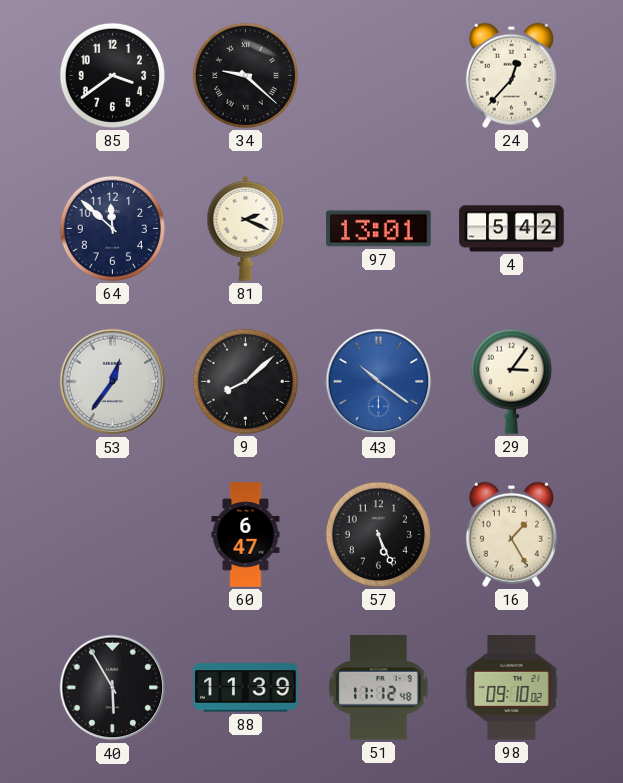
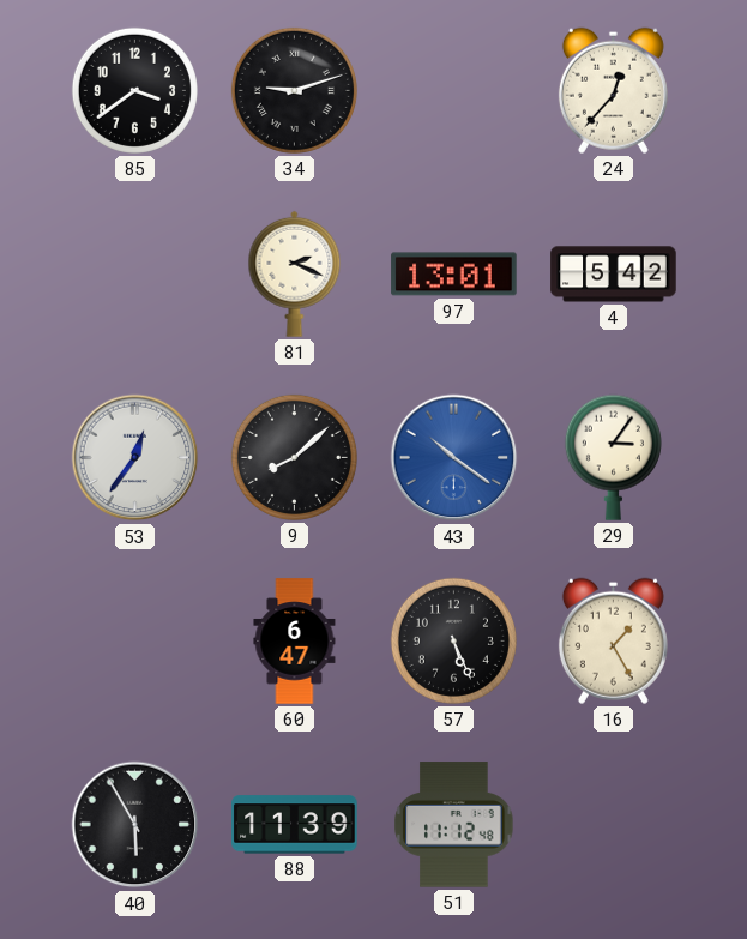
34: 9:22 -> 9:12 (294, 90)
64: 11:52 -> none (112, 228)
98: 09:10 -> none (512, 688)
